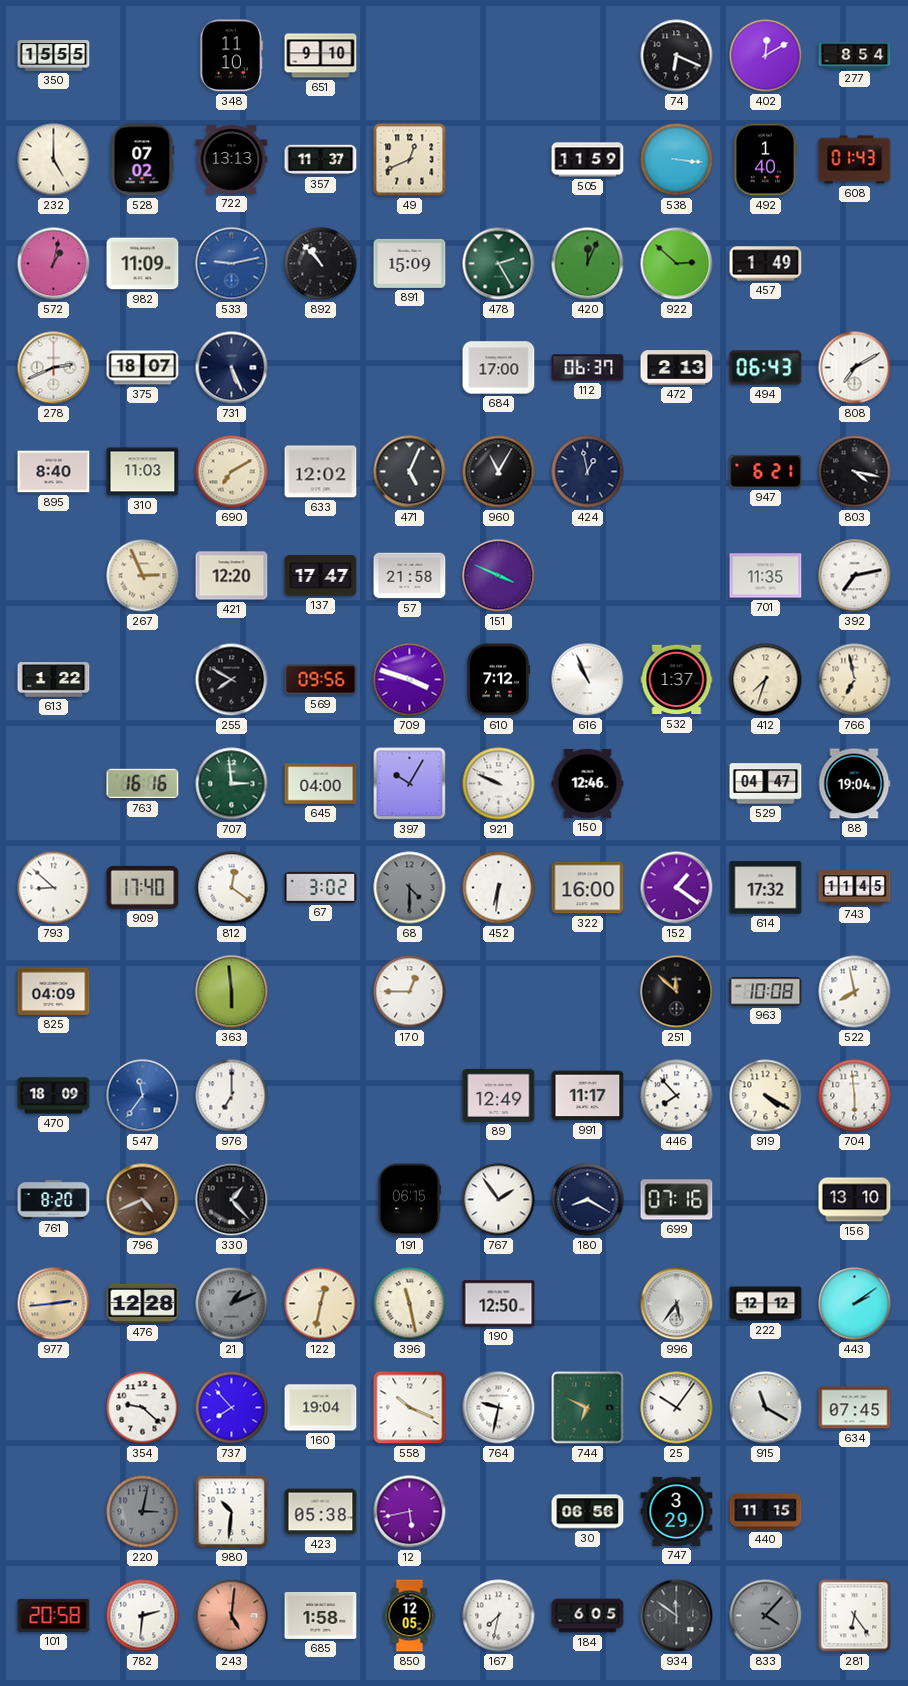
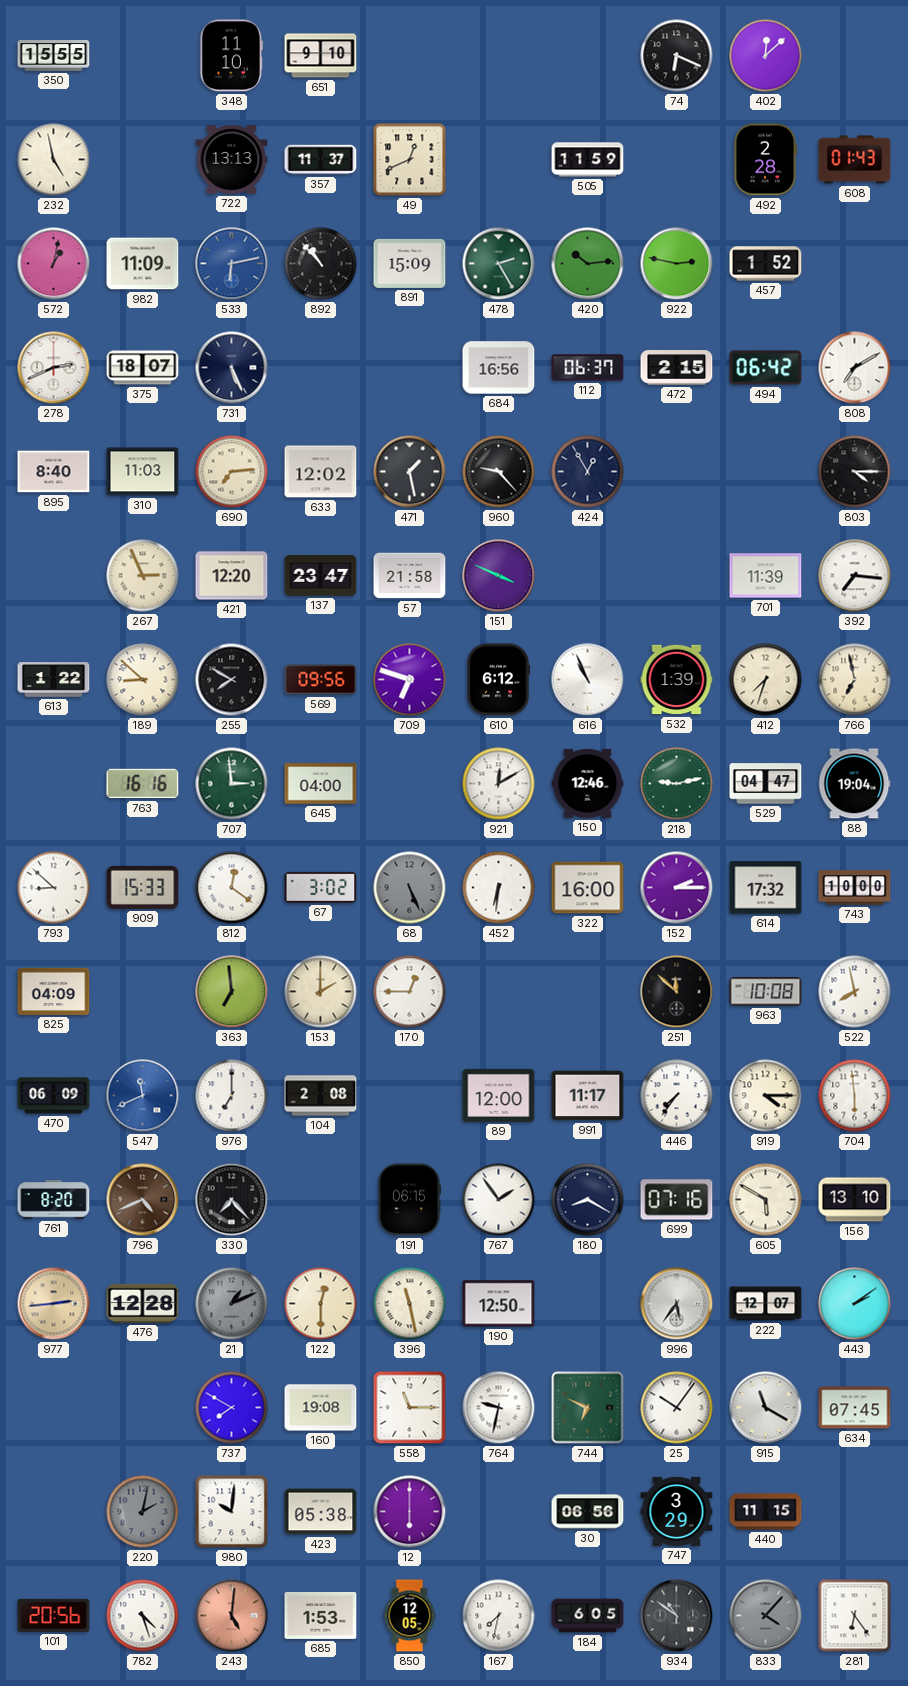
402: 12:10 -> 12:08 (766, 56)
277: 8:54 -> none (855, 56)
232: 5:00 -> 4:58 (54, 160)
528: 07:02 -> none (143, 160)
538: 3:16 -> none (677, 160)
492: 1:40 -> 2:28 (765, 160)
533: 9:13 -> 6:13 (232, 264)
420: 12:04 -> 10:14 (588, 264)
922: 2:52 -> 2:47 (677, 264)
457: 1:49 -> 1:52 (766, 264)
684: 17:00 -> 16:56 (499, 368)
472: 2:13 -> 2:15 (677, 368)
494: 06:43 -> 06:42 (766, 368)
690: 7:10 -> 7:14 (232, 472)
471: 5:04 -> 1:28 (410, 472)
960: 11:05 -> 9:23 (499, 472)
424: 12:58 -> 12:55 (588, 472)
947: 6:21 -> none (766, 472)
803: 4:17 -> 4:15 (855, 472)
137: 17:47 -> 23:47 (321, 576)
701: 11:35 -> 11:39 (766, 576)
392: 7:13 -> 7:16 (855, 576)
189: none -> 8:52 (143, 680)
709: 3:48 -> 6:48 (410, 680)
610: 7:12 -> 6:12 (498, 680)
532: 1:37 -> 1:39 (677, 680)
397: 10:05 -> none (410, 784)
921: 9:49 -> 12:10 (499, 784)
218: none -> 9:13 (677, 784)
909: 17:40 -> 15:33 (143, 887)
68: 4:30 -> 5:26 (410, 888)
152: 1:21 -> 2:15 (677, 888)
743: 11:45 -> 10:00 (855, 888)
363: 5:59 -> 6:59 (232, 992)
153: none -> 2:00 (321, 992)
470: 18:09 -> 06:09 (54, 1096)
547: 11:36 -> 11:41 (143, 1096)
104: none -> 2:08 (321, 1096)
89: 12:49 -> 12:00 (499, 1095)
446: 7:53 -> 7:36 (677, 1096)
919: 4:20 -> 4:15 (766, 1096)
330: 1:23 -> 7:23 (232, 1200)
605: none -> 5:50 (766, 1200)
122: 12:32 -> 12:30 (321, 1304)
222: 12:12 -> 12:07 (766, 1304)
354: 9:22 -> none (143, 1408)
737: 7:53 -> 7:50 (232, 1408)
160: 19:04 -> 19:08 (321, 1408)
558: 10:19 -> 11:15 (410, 1408)
220: 3:02 -> 2:02 (143, 1512)
980: 10:31 -> 10:01 (232, 1512)
12: 5:43 -> 6:00 (410, 1512)
101: 20:58 -> 20:56 (54, 1615)
782: 2:31 -> 4:27 (143, 1616)
685: 1:58 -> 1:53 (321, 1615)
934: 11:51 -> 10:51 (677, 1616)
